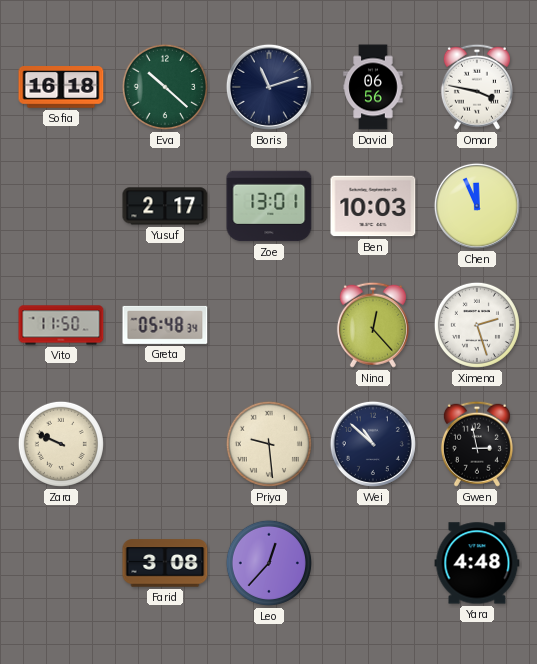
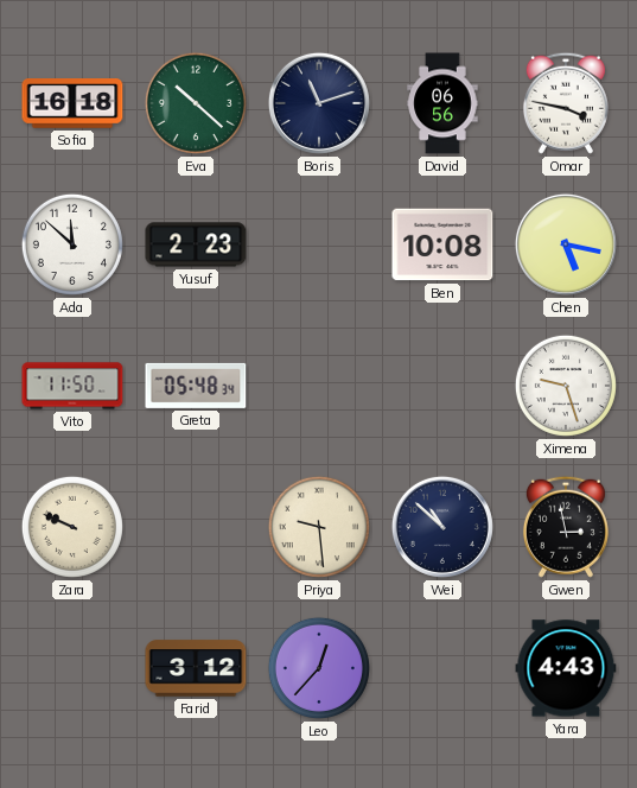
Ada: none -> 11:52 (72, 244)
Yusuf: 2:17 -> 2:23 (196, 244)
Zoe: 13:01 -> none (269, 206)
Ben: 10:03 -> 10:08 (442, 244)
Chen: 11:56 -> 5:17 (566, 244)
Nina: 12:23 -> none (373, 325)
Ximena: 2:27 -> 9:27 (566, 386)
Farid: 3:08 -> 3:12 (196, 668)
Yara: 4:48 -> 4:43 (566, 668)
